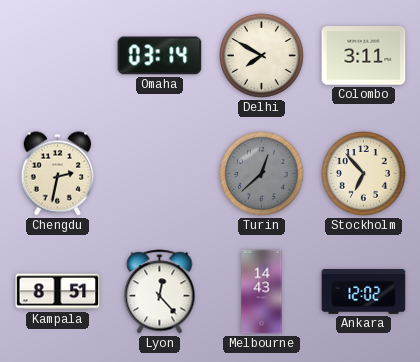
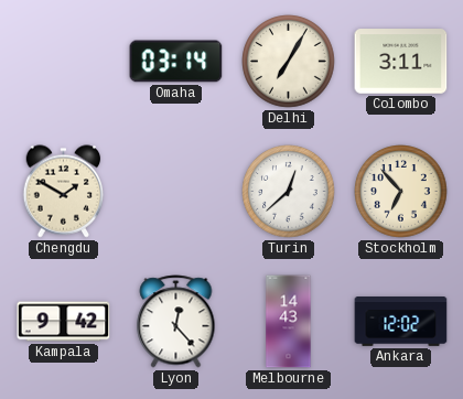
Delhi: 7:50 -> 7:05 (289, 62)
Chengdu: 2:32 -> 1:50 (64, 192)
Turin dial: grey -> white (289, 192)
Kampala: 8:51 -> 9:42 (64, 322)
